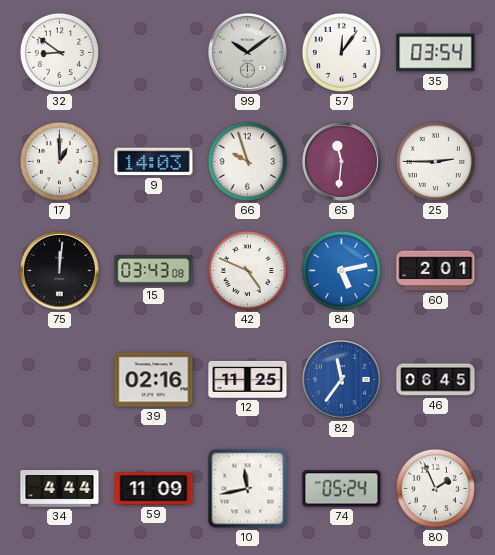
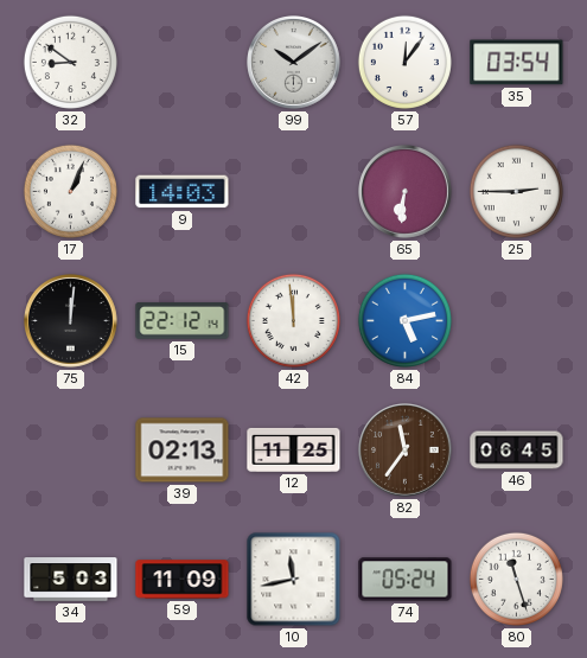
17: 1:00 -> 1:04 (70, 191)
66: 9:57 -> none (247, 161)
65: 11:31 -> 6:31 (406, 192)
15: 03:43 -> 22:12 (183, 321)
42: 4:49 -> 11:59 (293, 320)
60: 2:01 -> none (436, 271)
39: 02:16 -> 02:13 (183, 451)
82 dial: blue -> brown (406, 451)
34: 4:44 -> 5:03 (71, 580)
80: 1:56 -> 11:27 (516, 579)
